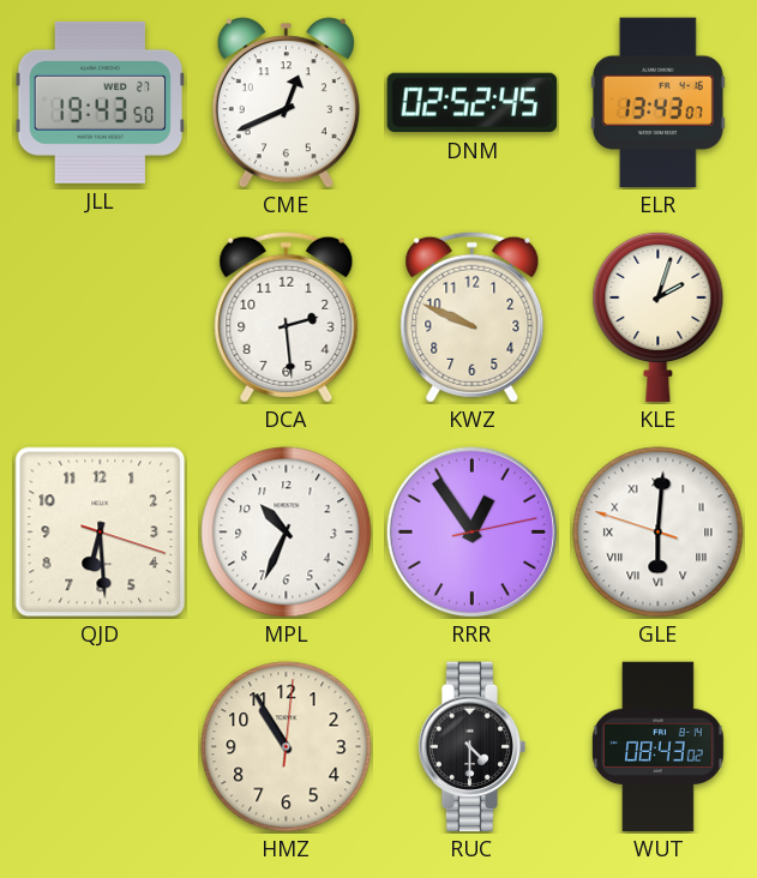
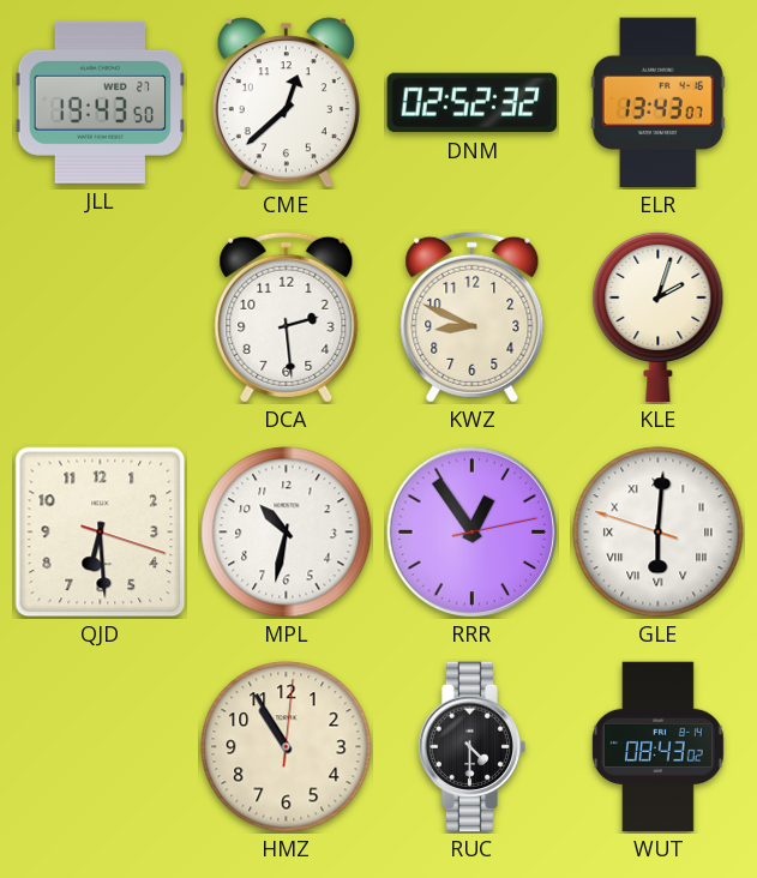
CME: 12:41 -> 12:38 (286, 103)
DNM: 02:52:45 -> 02:52:32 (473, 103)
KWZ: 9:49 -> 8:49 (473, 317)
MPL: 10:34 -> 10:32 (287, 533)
